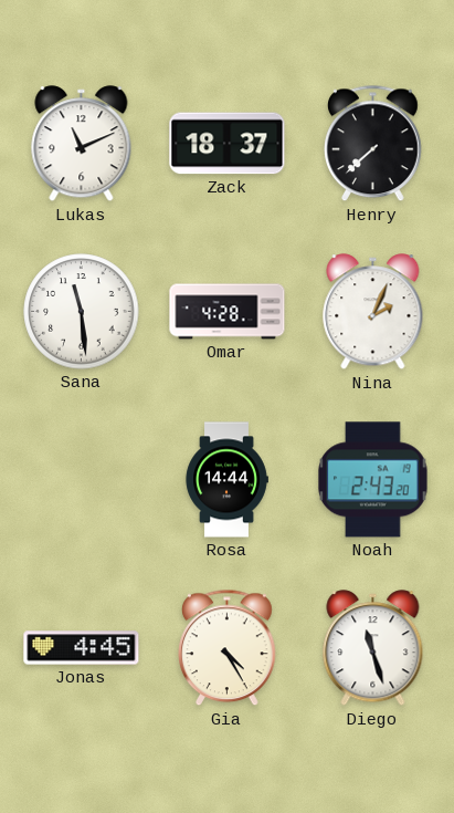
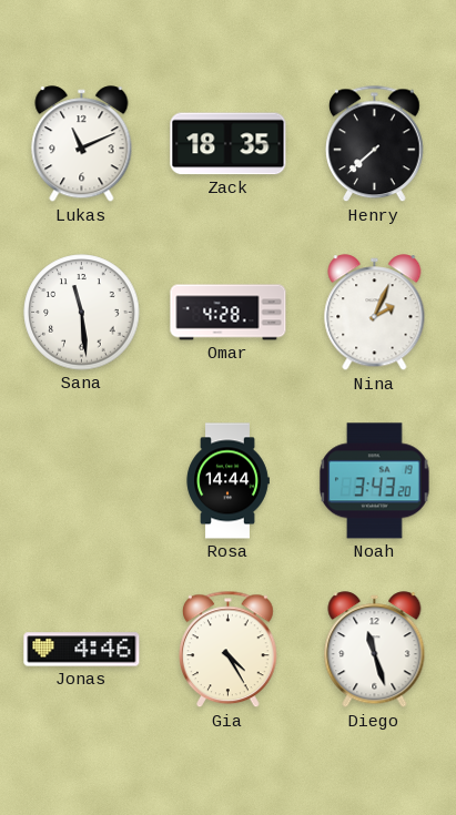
Zack: 18:37 -> 18:35 (229, 144)
Noah: 2:43 -> 3:43 (375, 481)
Jonas: 4:45 -> 4:46 (82, 650)
